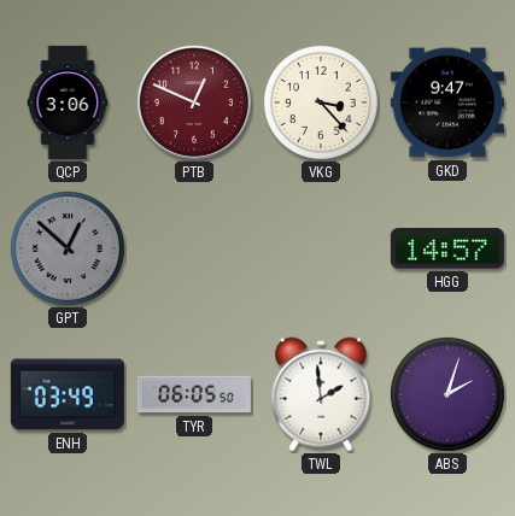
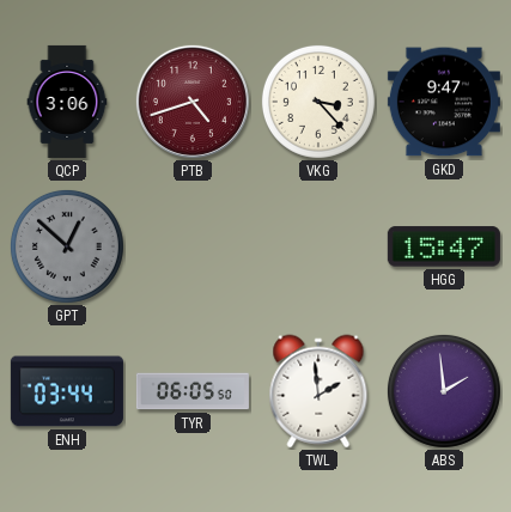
PTB: 12:49 -> 4:42 (193, 102)
HGG: 14:57 -> 15:47 (444, 246)
ENH: 03:49 -> 03:44 (67, 391)
ABS: 2:03 -> 1:59 (444, 391)
